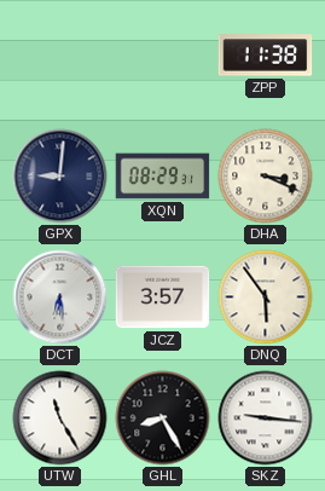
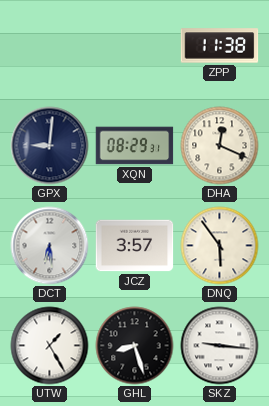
DHA: 3:19 -> 12:19 (220, 146)
UTW: 11:25 -> 1:25 (50, 346)
GHL: 8:25 -> 8:27 (135, 346)
